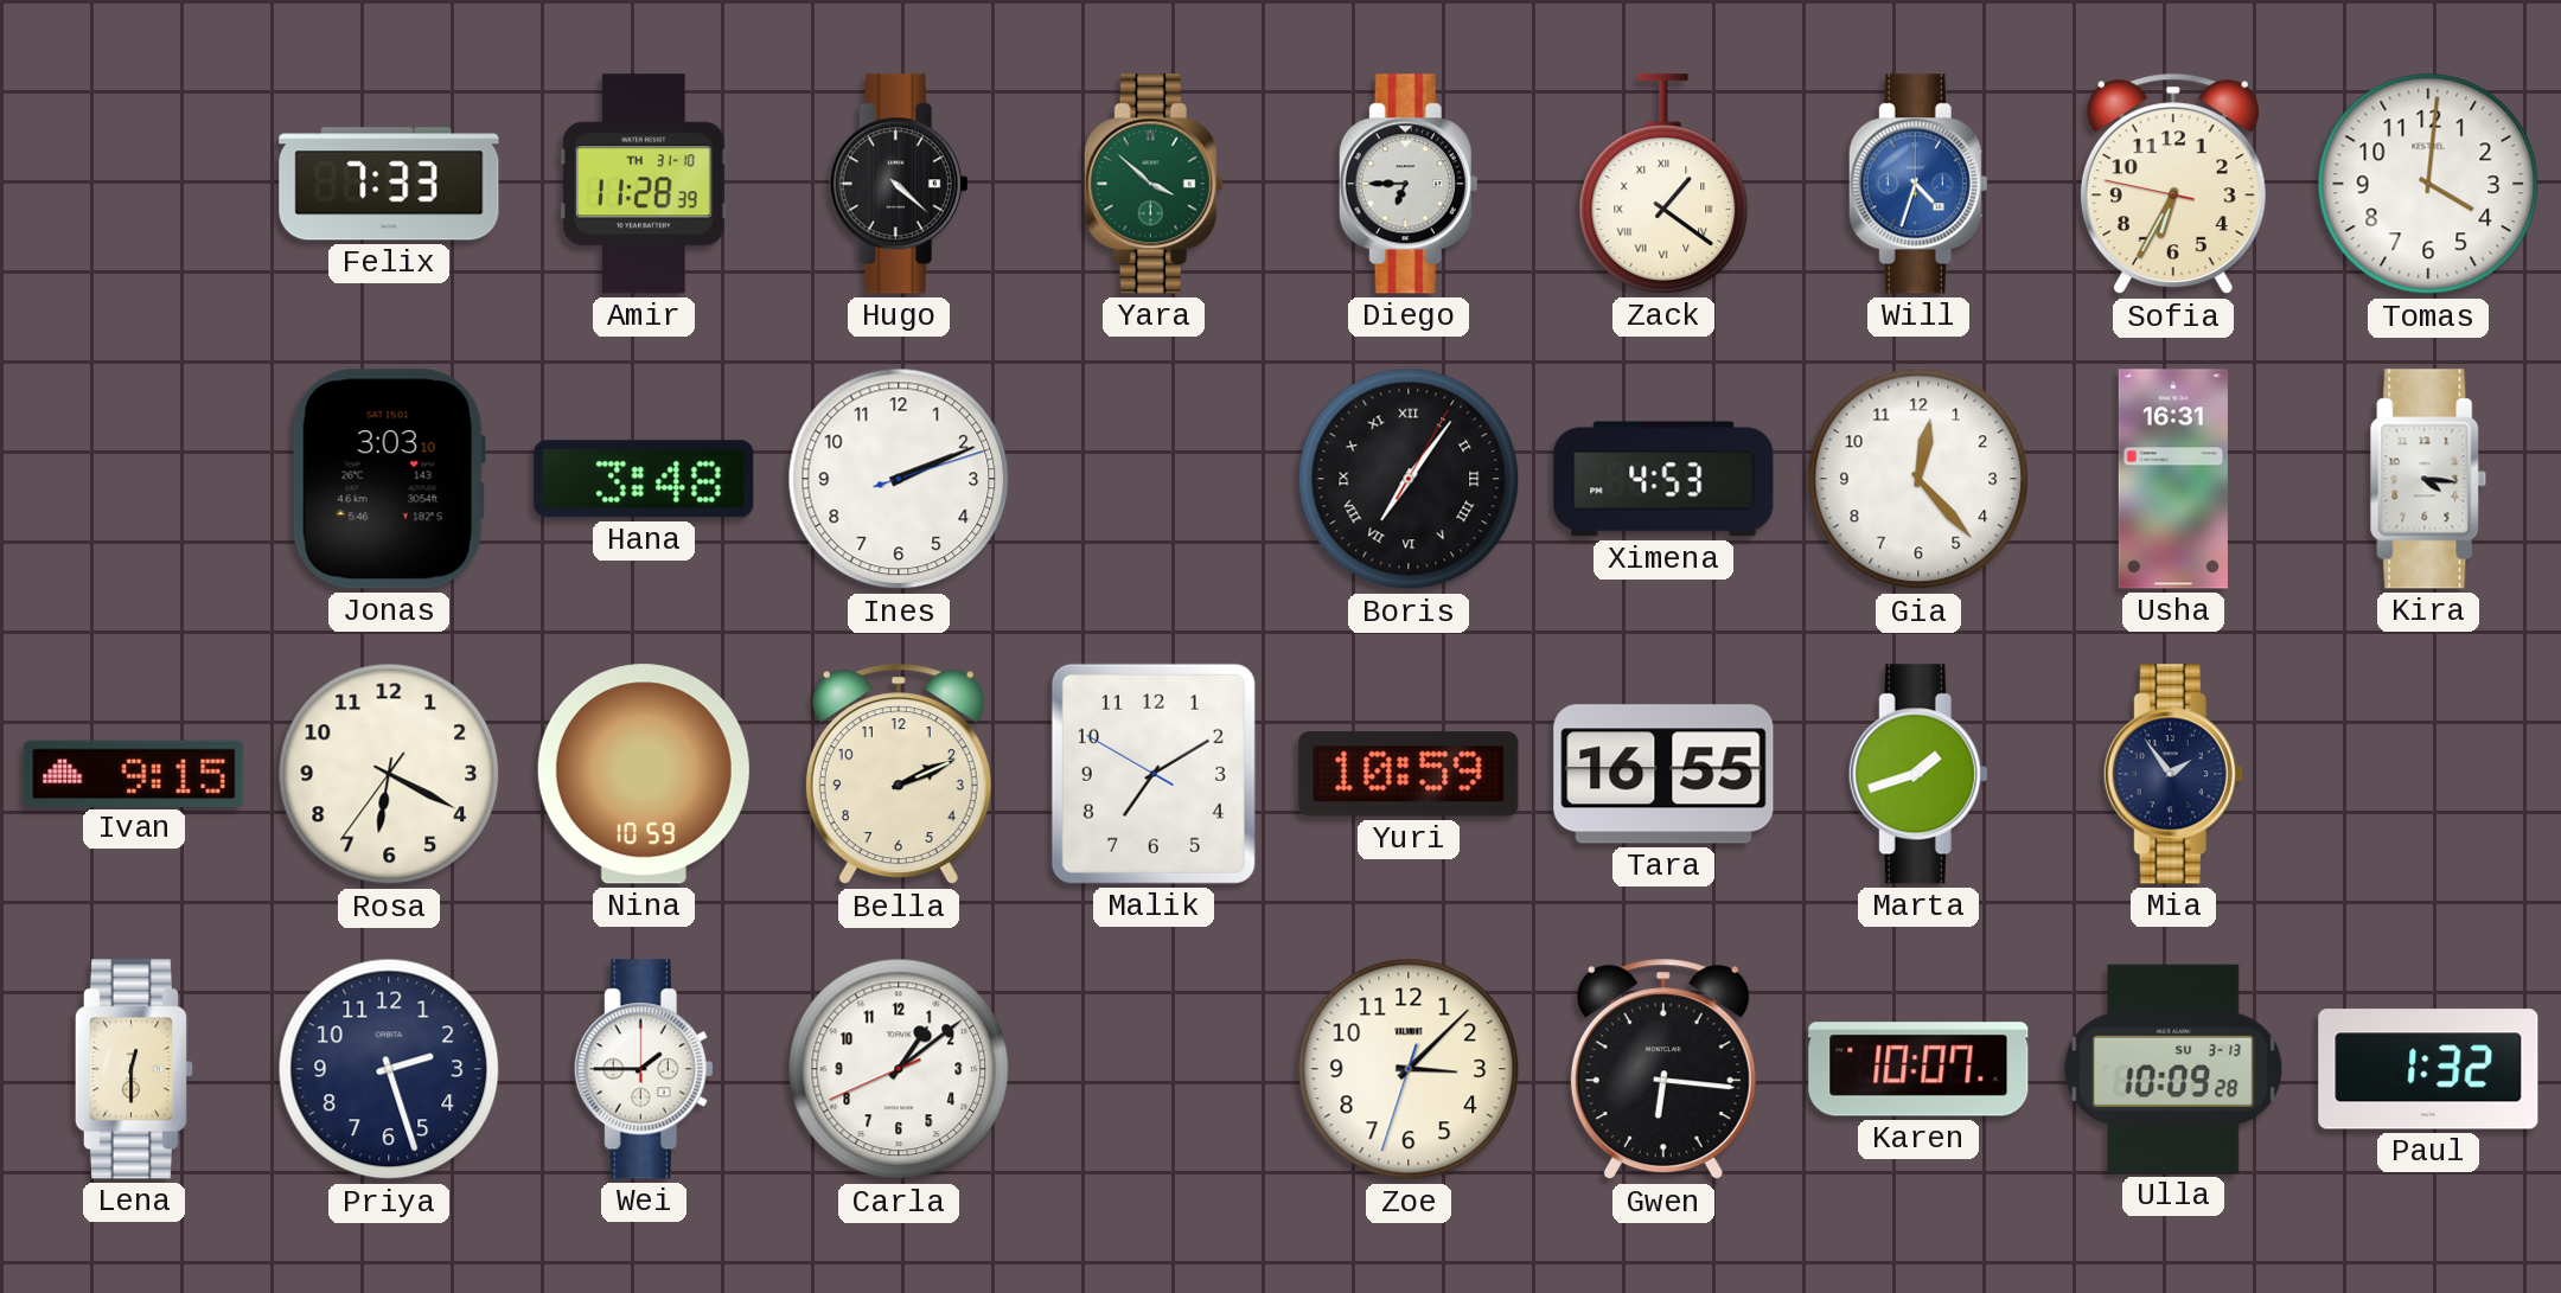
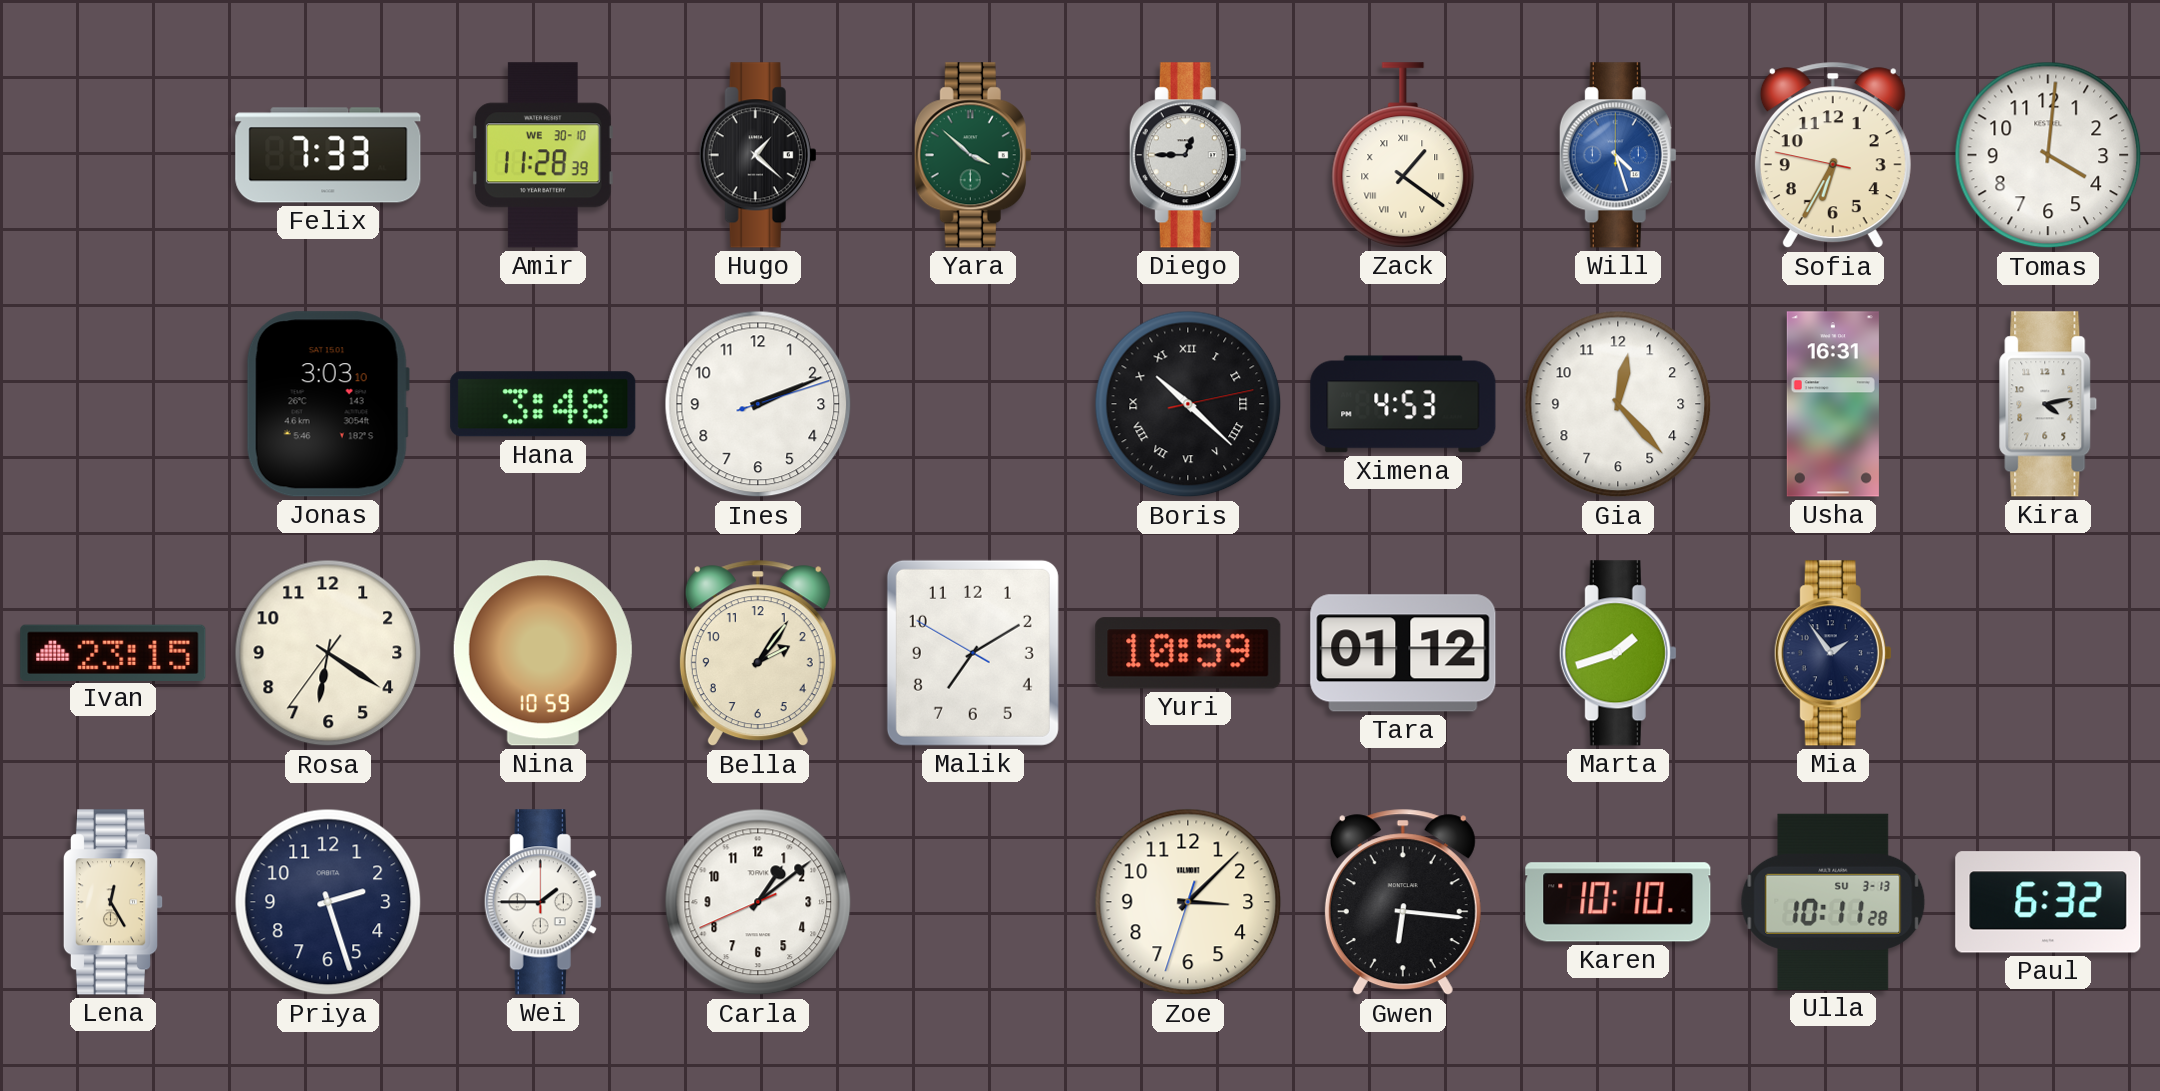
Amir date: TH 31-10 -> WE 30-10 (543, 155)
Hugo: 4:22 -> 1:22 (758, 155)
Diego: 6:45 -> 12:45 (1188, 155)
Will: 4:33 -> 4:27 (1618, 155)
Boris: 7:06 -> 10:22 (1188, 404)
Kira: 4:16 -> 4:13 (2048, 404)
Ivan: 9:15 -> 23:15 (113, 652)
Rosa: 6:19 -> 6:20 (328, 653)
Bella: 2:11 -> 2:06 (758, 653)
Tara: 16:55 -> 01:12 (1403, 653)
Lena: 12:30 -> 12:25 (112, 902)
Karen: 10:07 -> 10:10 (1618, 902)
Ulla: 10:09 -> 10:11 (1833, 902)
Paul: 1:32 -> 6:32 (2048, 902)
